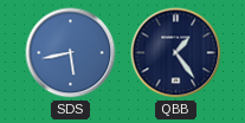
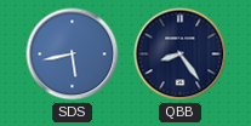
QBB: 1:24 -> 8:24 (181, 55)
